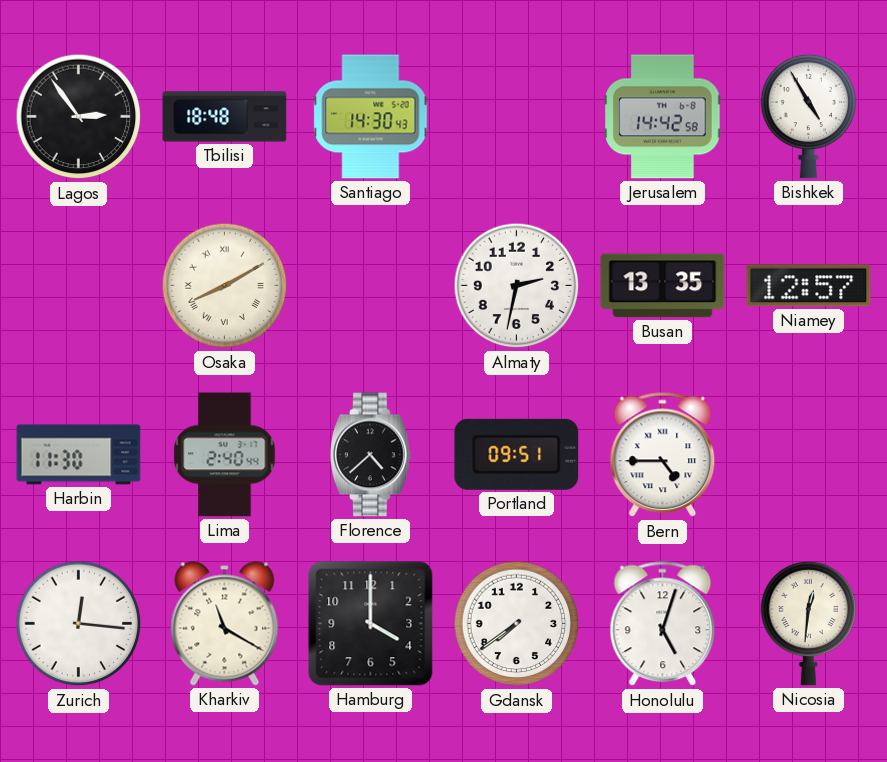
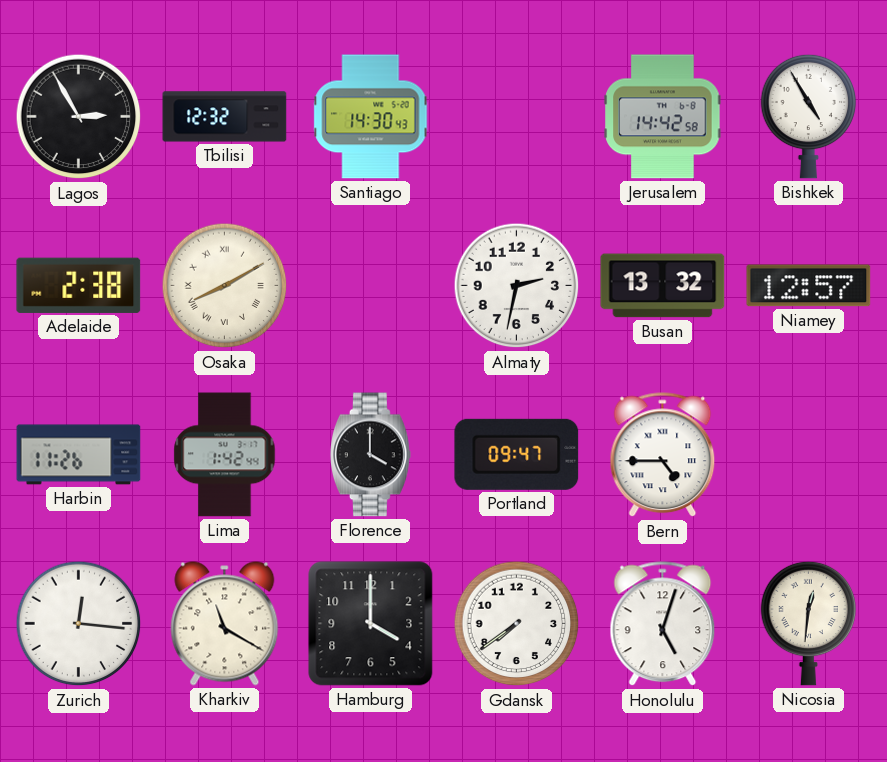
Lagos: 2:54 -> 2:55 (79, 117)
Tbilisi: 18:48 -> 12:32 (225, 117)
Adelaide: none -> 2:38 (79, 285)
Busan: 13:35 -> 13:32 (663, 286)
Harbin: 11:30 -> 11:26 (79, 455)
Lima: 2:40 -> 1:42 (225, 455)
Florence: 4:38 -> 4:00 (371, 455)
Portland: 09:51 -> 09:47 (517, 454)
